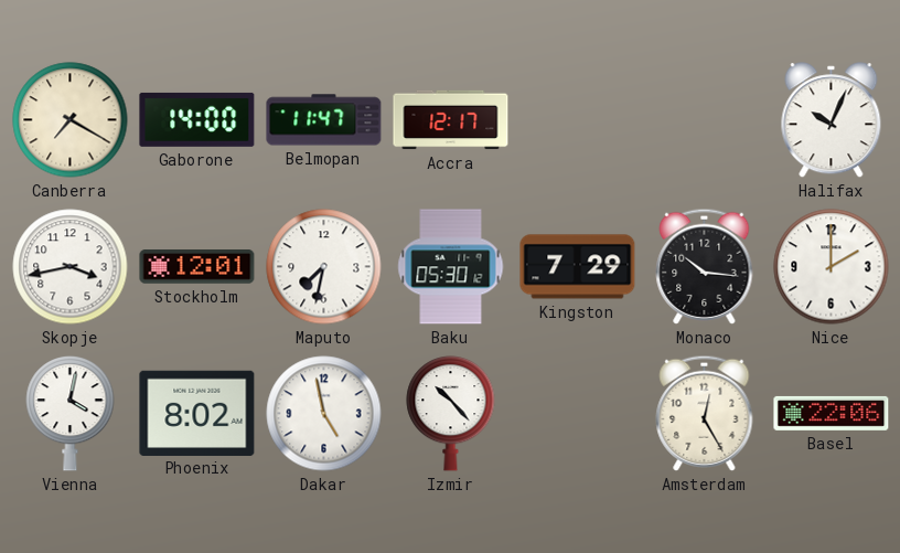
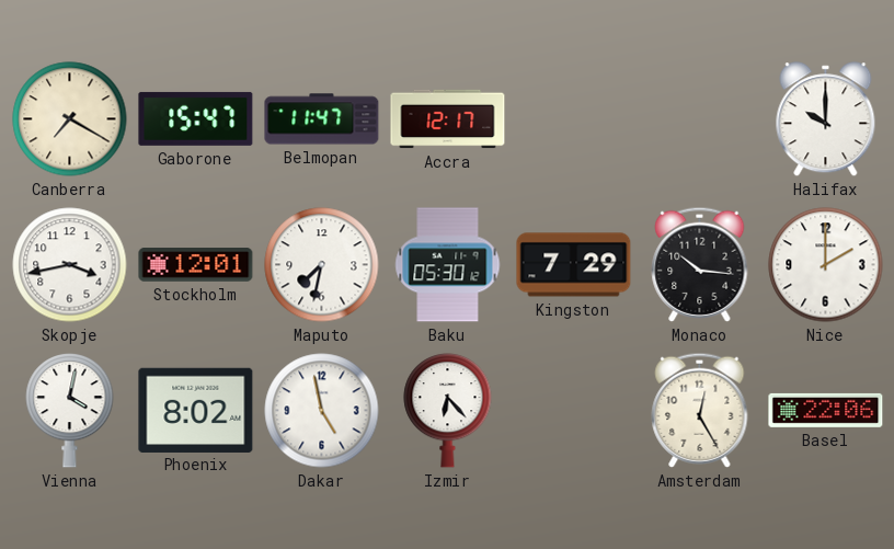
Gaborone: 14:00 -> 15:47 (196, 118)
Halifax: 10:04 -> 10:00 (826, 119)
Izmir: 10:23 -> 6:23 (448, 410)
